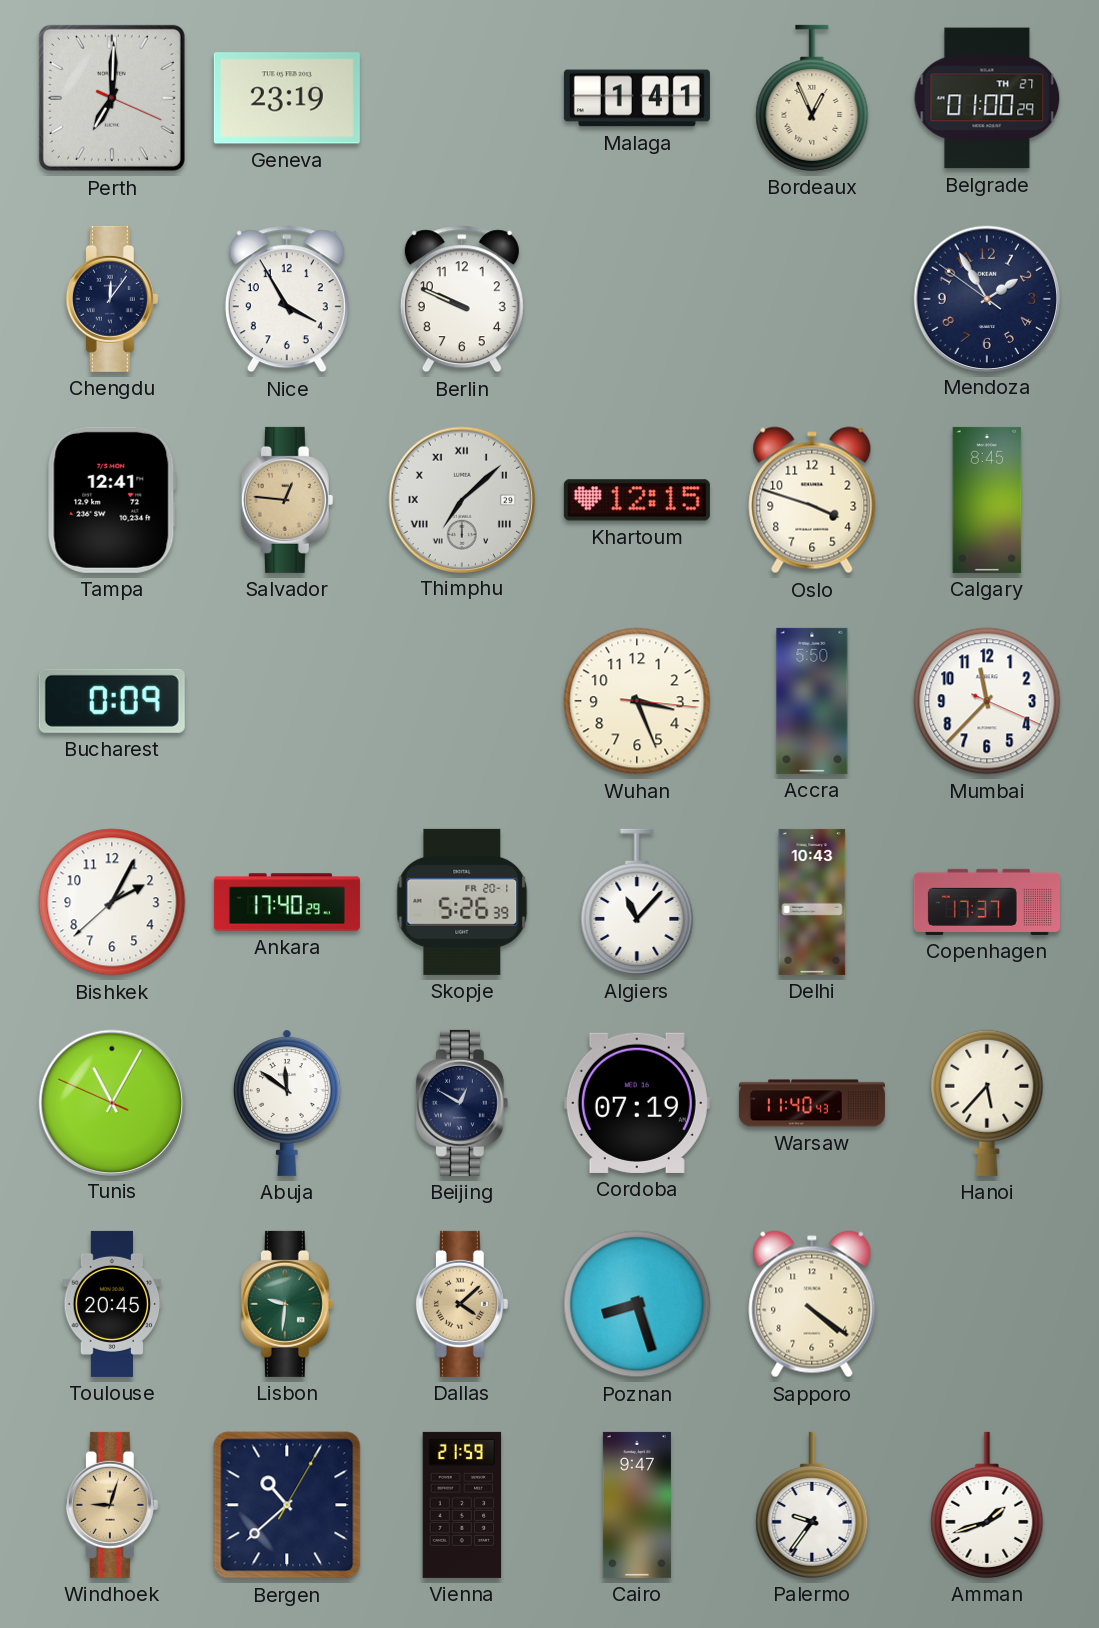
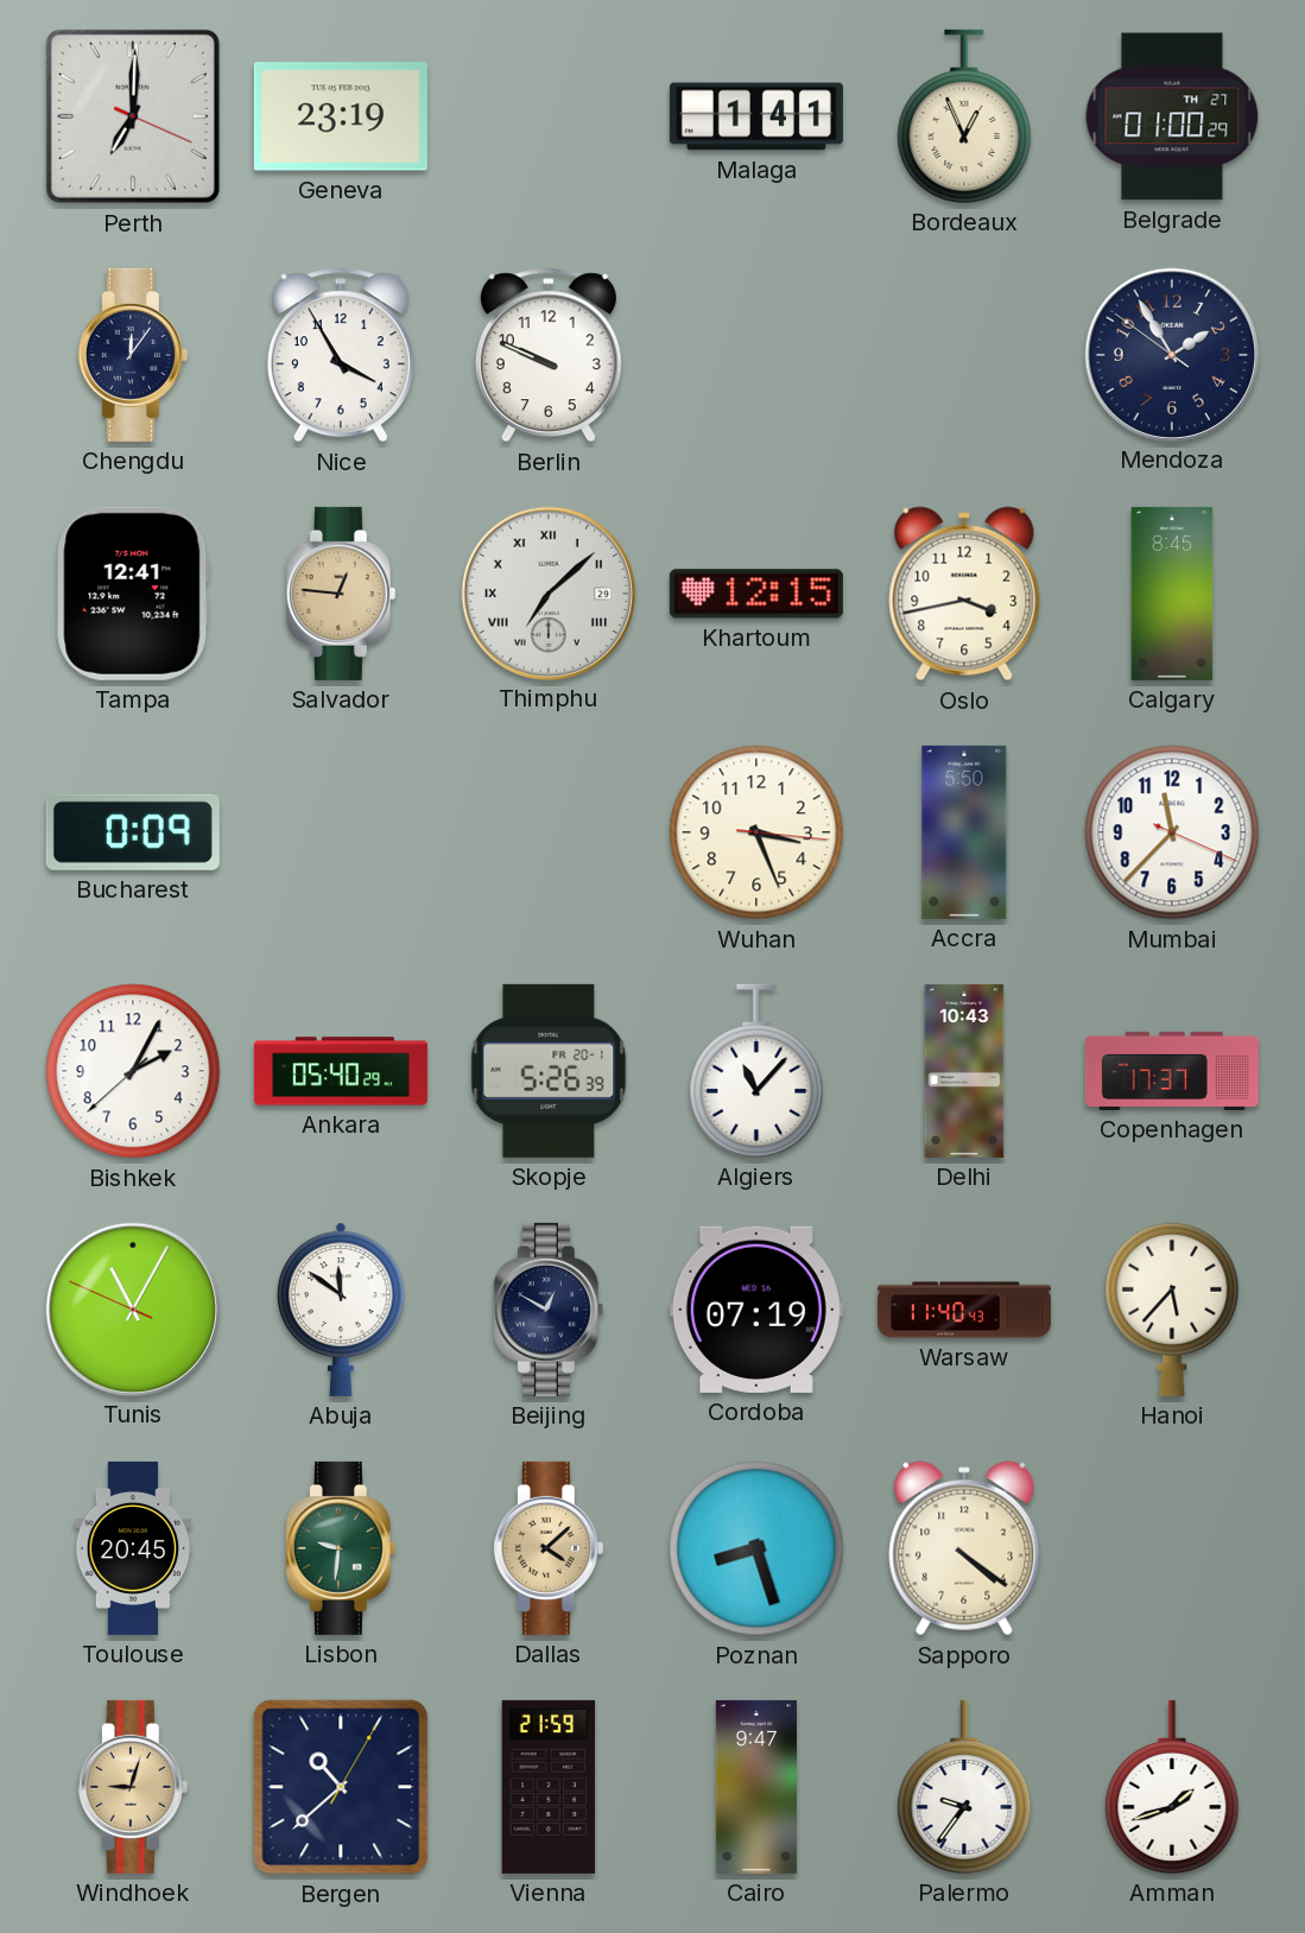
Oslo: 3:48 -> 3:43 (964, 594)
Ankara: 17:40 -> 05:40 (341, 1071)
